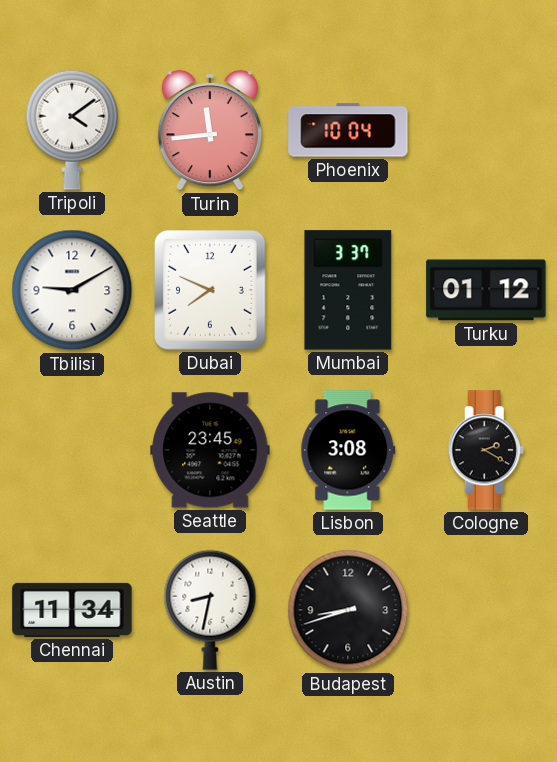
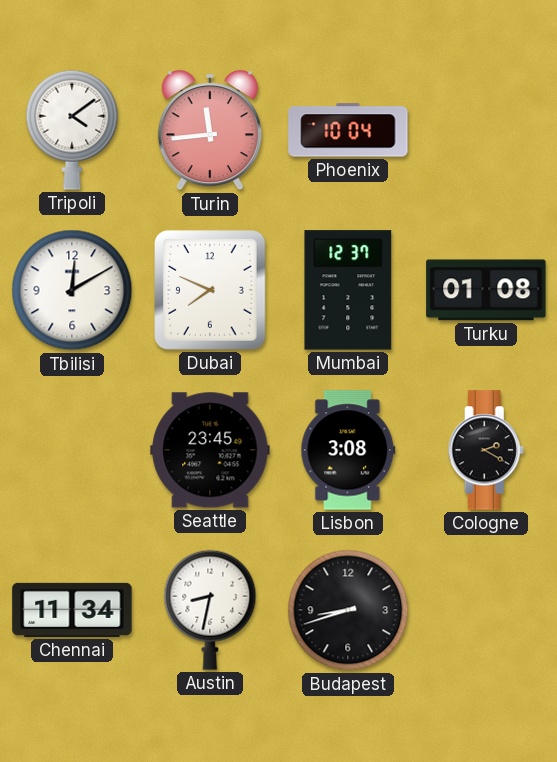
Tbilisi: 9:10 -> 12:10 (72, 290)
Mumbai: 3:37 -> 12:37 (348, 290)
Turku: 01:12 -> 01:08 (486, 290)
